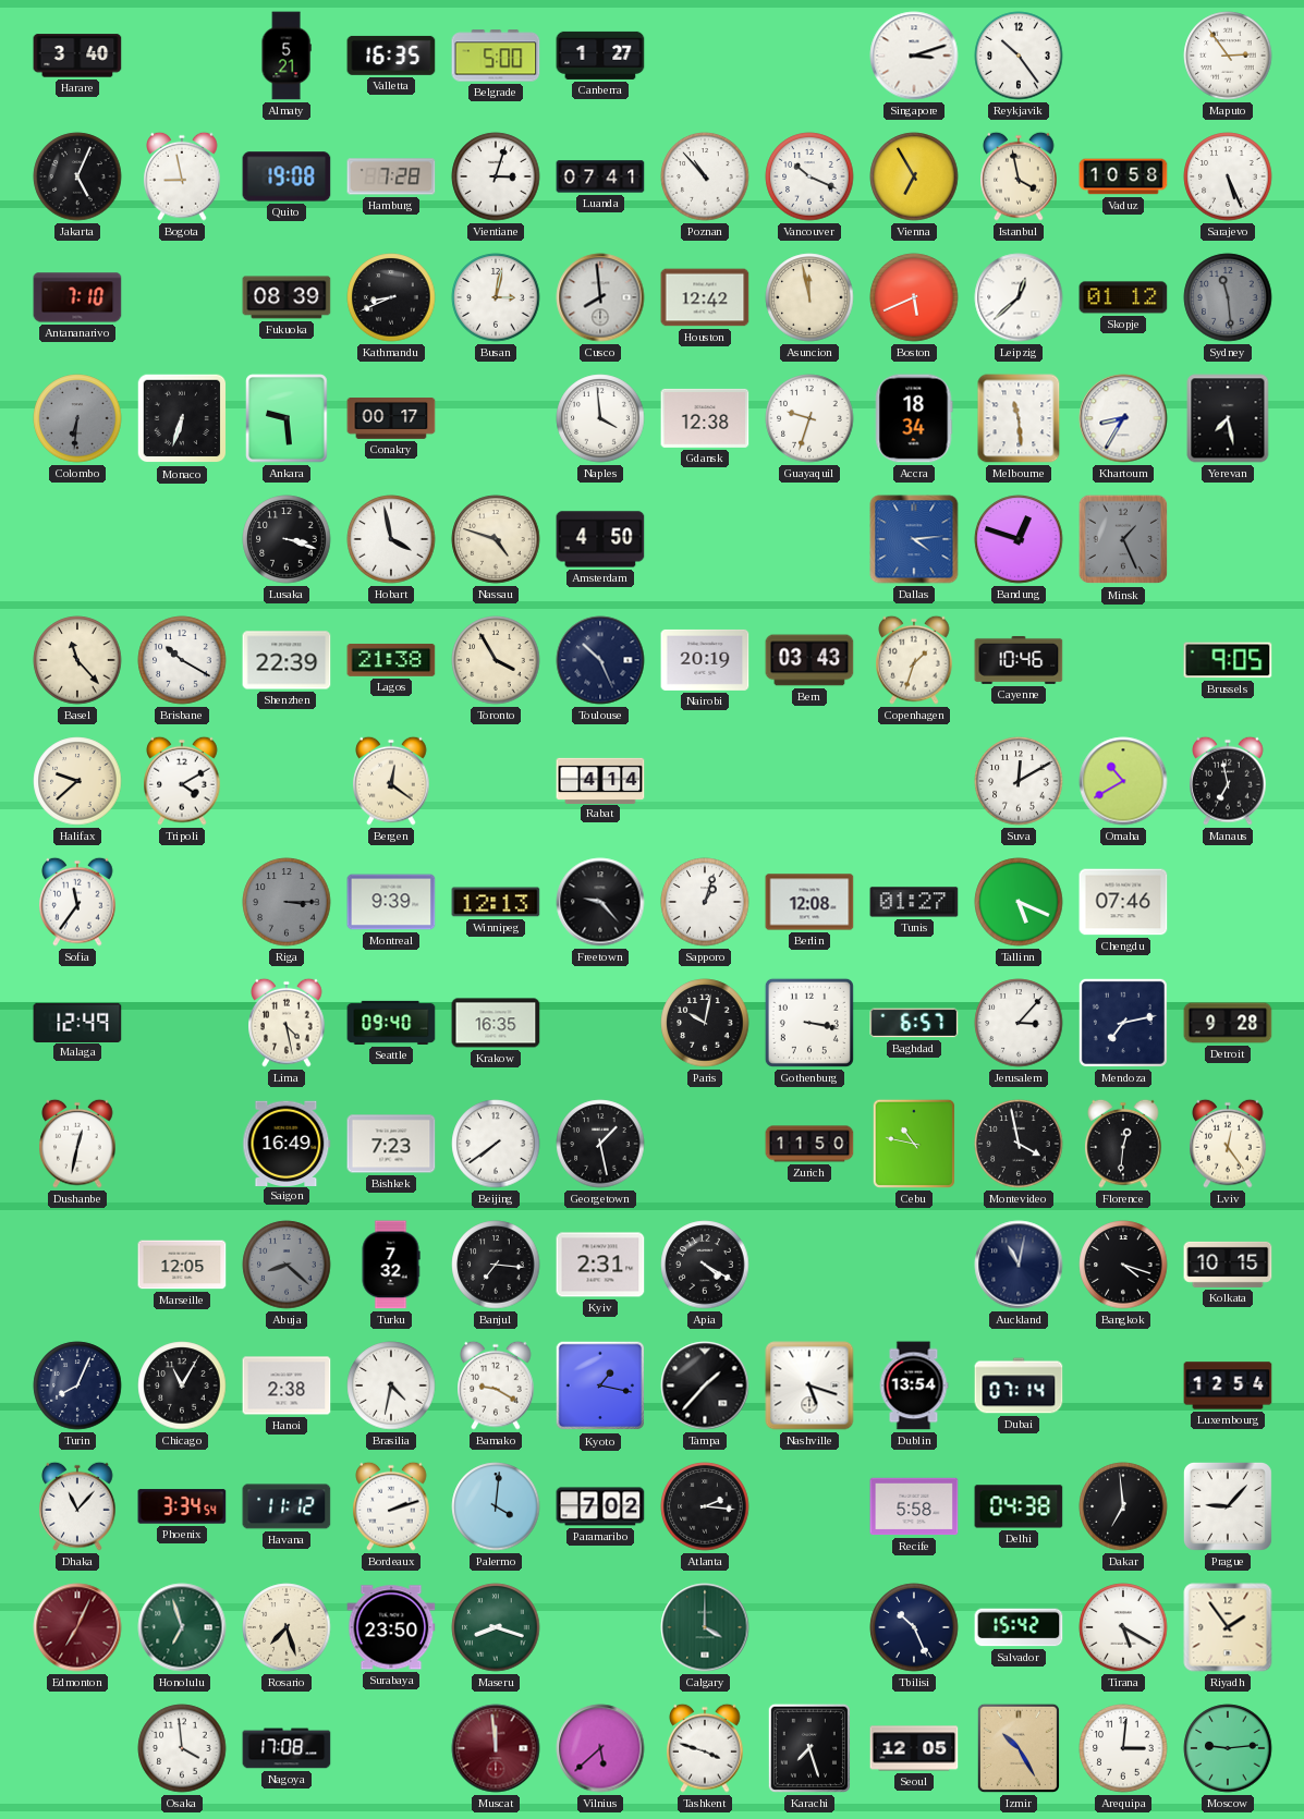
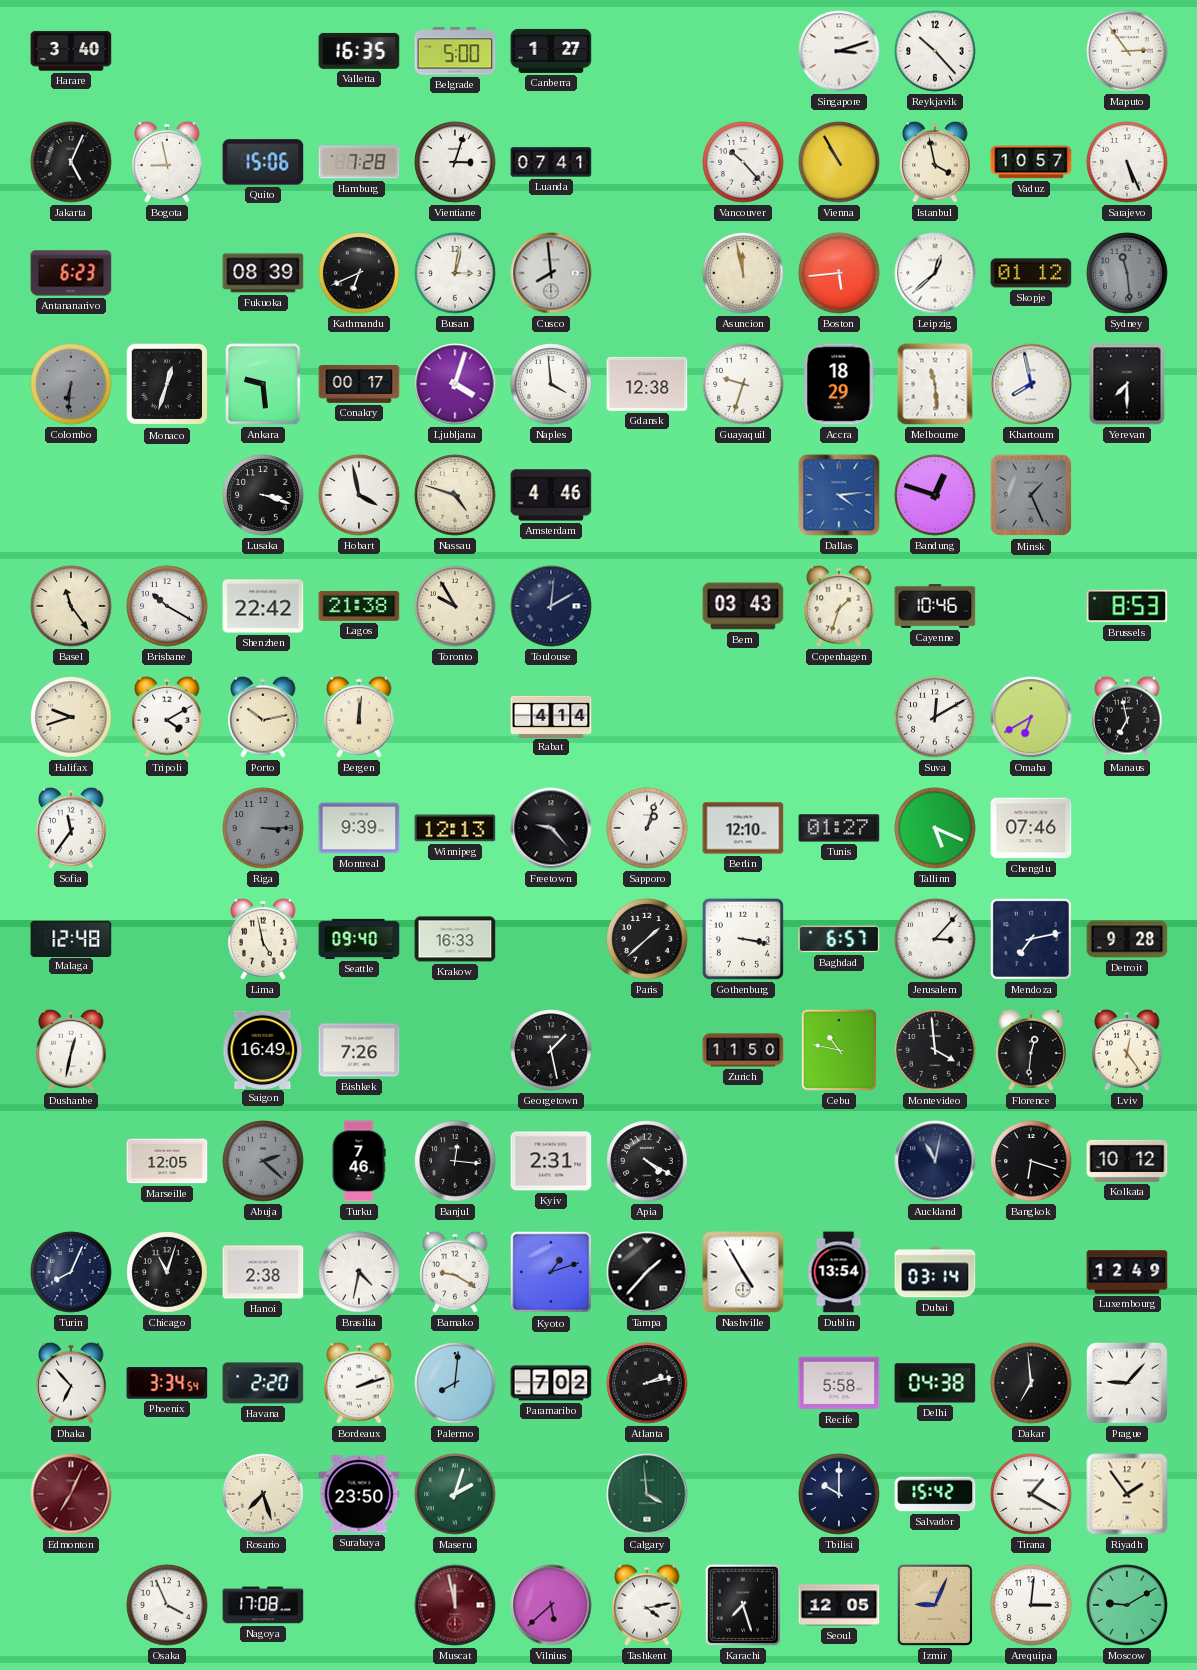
Almaty: 5:21 -> none (287, 56)
Reykjavik: 10:24 -> 10:23 (935, 51)
Quito: 19:08 -> 15:06 (263, 162)
Poznan: 10:53 -> none (705, 176)
Vancouver: 10:19 -> 10:23 (743, 162)
Vienna: 6:55 -> 10:55 (839, 162)
Vaduz: 10:58 -> 10:57 (1031, 162)
Antananarivo: 7:10 -> 6:23 (71, 273)
Kathmandu: 8:41 -> 6:41 (359, 273)
Houston: 12:42 -> none (705, 297)
Boston: 5:41 -> 5:44 (839, 273)
Monaco: 6:33 -> 12:33 (167, 384)
Ljubljana: none -> 4:03 (455, 384)
Accra: 18:34 -> 18:29 (839, 384)
Khartoum: 8:35 -> 7:58 (1031, 384)
Yerevan: 7:28 -> 7:30 (1127, 384)
Amsterdam: 4:50 -> 4:46 (551, 495)
Basel: 11:23 -> 11:24 (71, 606)
Shenzhen: 22:39 -> 22:42 (263, 606)
Toronto: 3:55 -> 9:55 (455, 606)
Toulouse: 10:26 -> 2:01 (551, 606)
Nairobi: 20:19 -> none (705, 660)
Brussels: 9:05 -> 8:53 (1127, 606)
Halifax: 9:38 -> 9:42 (71, 717)
Porto: none -> 10:13 (263, 717)
Bergen: 12:21 -> 12:01 (359, 717)
Omaha: 10:40 -> 6:40 (1031, 717)
Berlin: 12:08 -> 12:10 (743, 828)
Malaga: 12:49 -> 12:48 (71, 938)
Lima: 4:28 -> 4:58 (263, 939)
Krakow: 16:35 -> 16:33 (455, 939)
Paris: 10:02 -> 1:38 (647, 939)
Bishkek: 7:23 -> 7:26 (359, 1050)
Beijing: 7:39 -> none (496, 1144)
Montevideo: 3:58 -> 3:59 (935, 1050)
Abuja: 8:22 -> 2:22 (263, 1161)
Turku: 7:32 -> 7:46 (359, 1161)
Banjul: 7:16 -> 12:16 (455, 1161)
Bangkok: 4:18 -> 6:18 (1031, 1161)
Kolkata: 10:15 -> 10:12 (1127, 1161)
Chicago: 11:05 -> 11:03 (167, 1272)
Kyoto: 1:17 -> 1:12 (551, 1272)
Nashville: 5:18 -> 4:55 (743, 1272)
Dubai: 07:14 -> 03:14 (935, 1272)
Luxembourg: 12:54 -> 12:49 (1127, 1272)
Dhaka: 11:07 -> 6:53 (71, 1383)
Havana: 11:12 -> 2:20 (263, 1383)
Palermo: 4:01 -> 8:01 (455, 1383)
Atlanta: 2:16 -> 2:13 (647, 1383)
Honolulu: 6:57 -> none (182, 1627)
Maseru: 8:18 -> 2:03 (455, 1494)
Calgary: 4:00 -> 3:59 (647, 1494)
Tbilisi: 10:26 -> 10:00 (839, 1494)
Tirana: 5:20 -> 1:20 (1031, 1494)
Osaka: 3:59 -> 3:56 (167, 1605)
Muscat: 11:59 -> 11:58 (455, 1605)
Tashkent: 3:48 -> 4:13 (647, 1605)
Izmir: 10:25 -> 9:04 (935, 1605)
Moscow: 9:14 -> 9:10 (1127, 1605)
